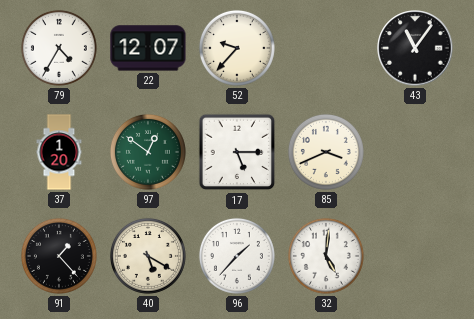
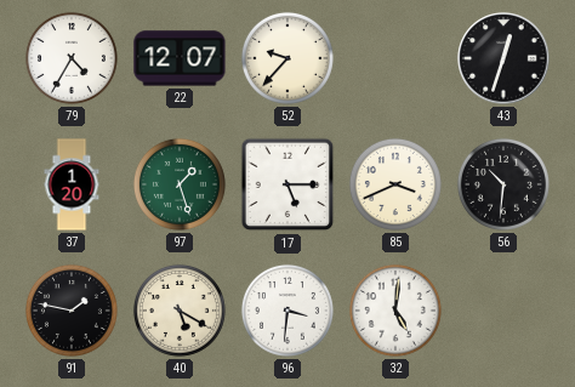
43: 11:06 -> 12:33 (503, 58)
97: 12:51 -> 1:27 (180, 184)
56: none -> 10:31 (503, 184)
91: 1:23 -> 1:47 (72, 311)
96: 1:37 -> 3:31 (287, 311)
